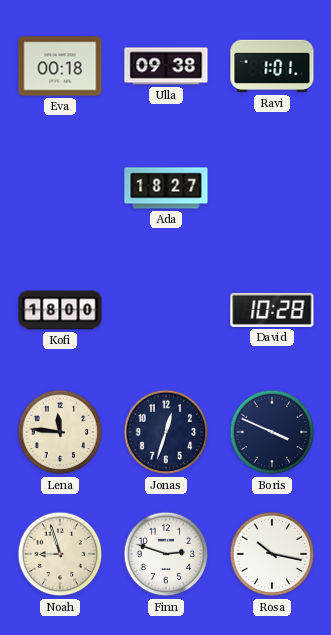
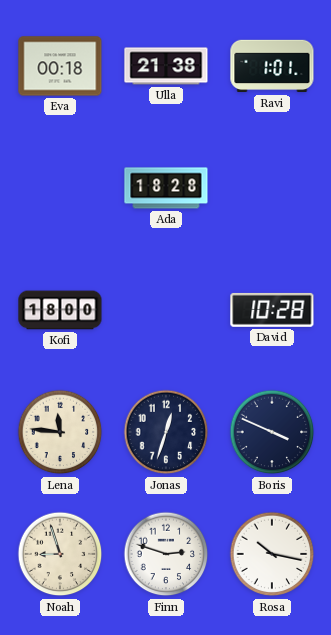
Ulla: 09:38 -> 21:38 (166, 66)
Ada: 18:27 -> 18:28 (166, 188)
